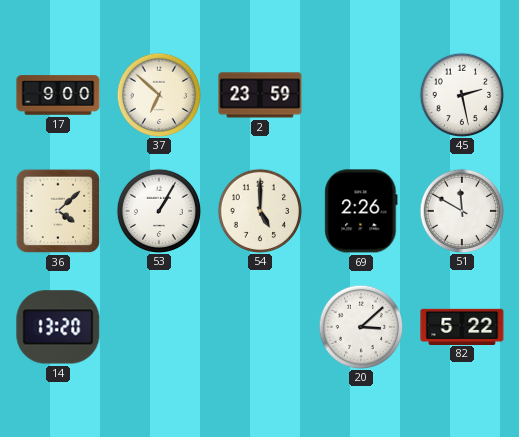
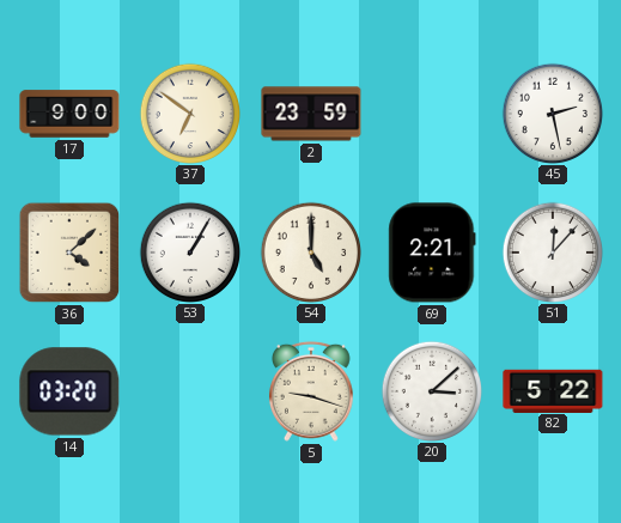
37: 6:52 -> 6:51 (189, 112)
69: 2:26 -> 2:21 (432, 253)
51: 11:50 -> 12:07 (552, 251)
14: 13:20 -> 03:20 (69, 391)
5: none -> 9:18 (311, 391)
